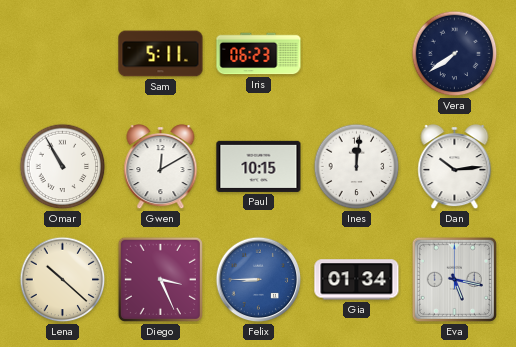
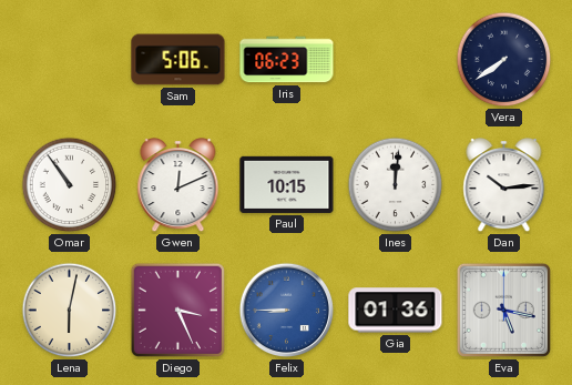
Sam: 5:11 -> 5:06 (178, 60)
Omar: 10:55 -> 10:54 (70, 185)
Gwen: 12:10 -> 12:11 (178, 186)
Lena: 10:22 -> 6:02 (70, 311)
Gia: 01:34 -> 01:36 (396, 311)
